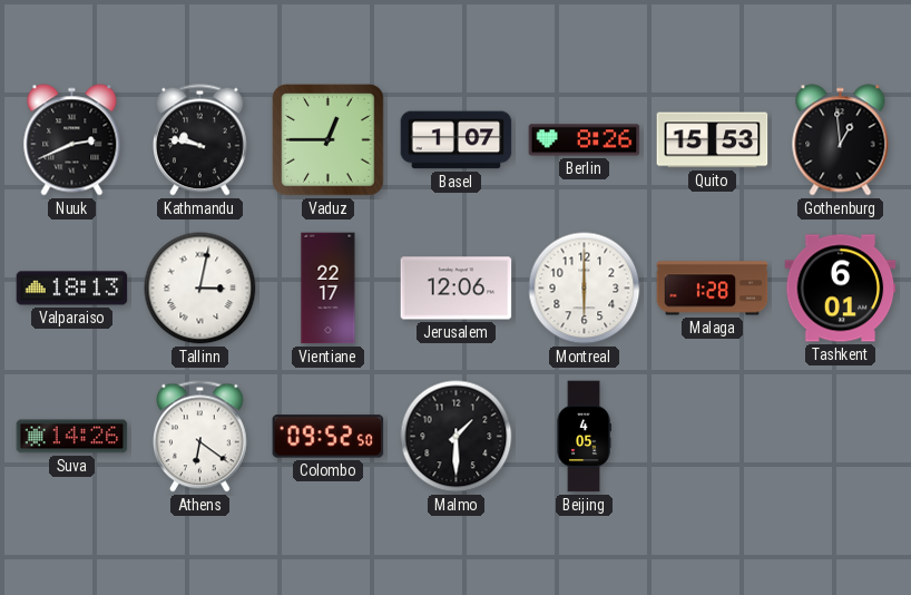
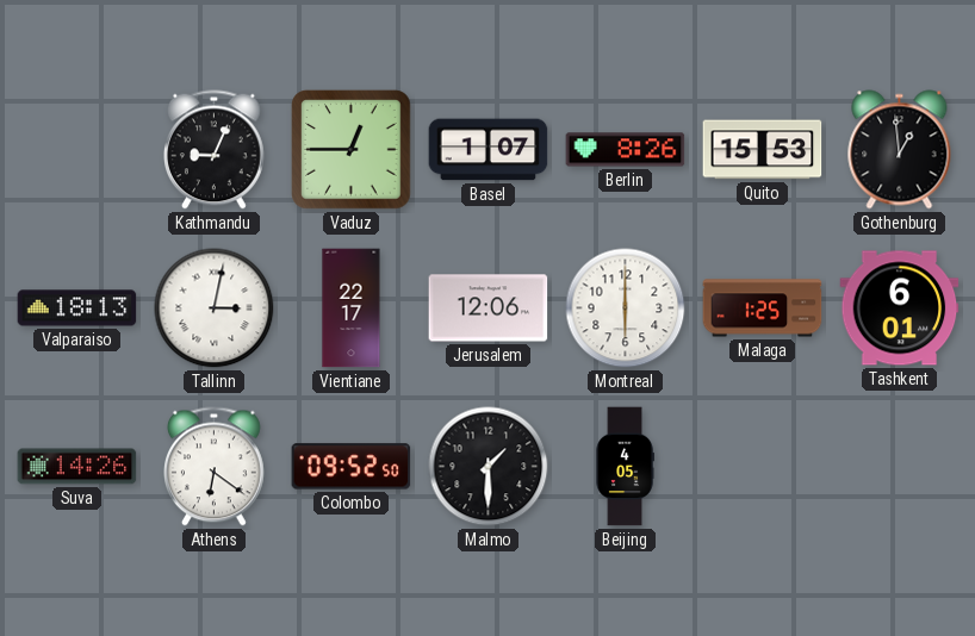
Nuuk: 2:41 -> none (72, 140)
Kathmandu: 9:47 -> 9:04 (215, 150)
Malaga: 1:28 -> 1:25 (763, 308)
